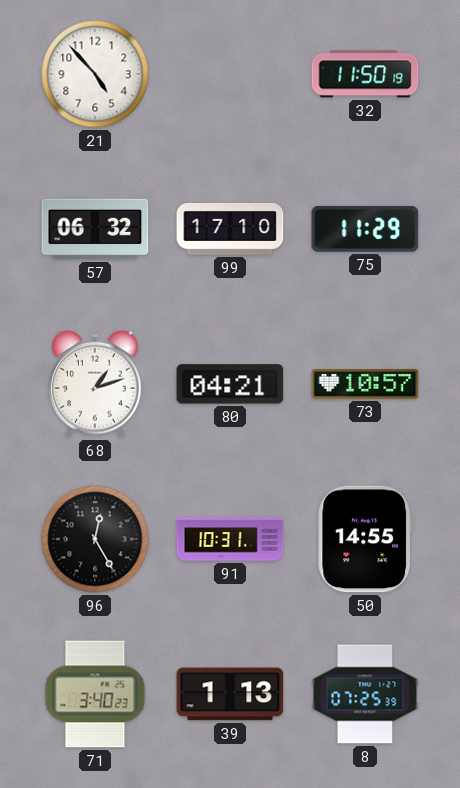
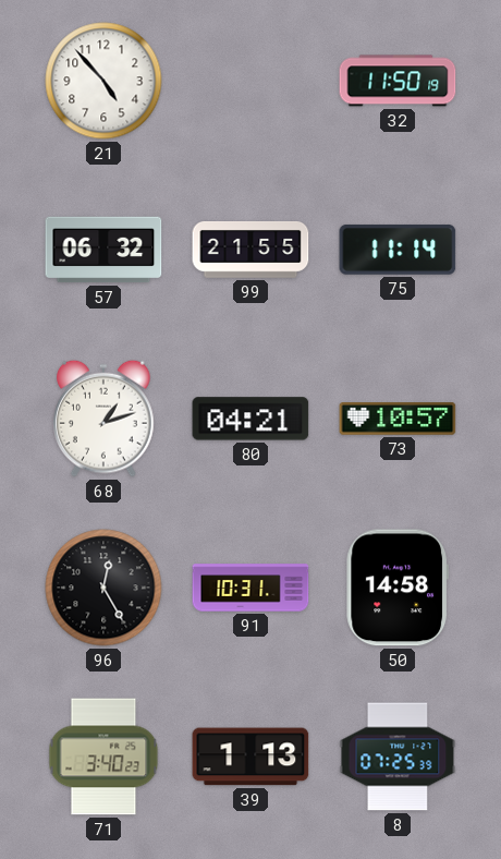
99: 17:10 -> 21:55 (250, 251)
75: 11:29 -> 11:14 (398, 250)
50: 14:55 -> 14:58 (396, 588)
